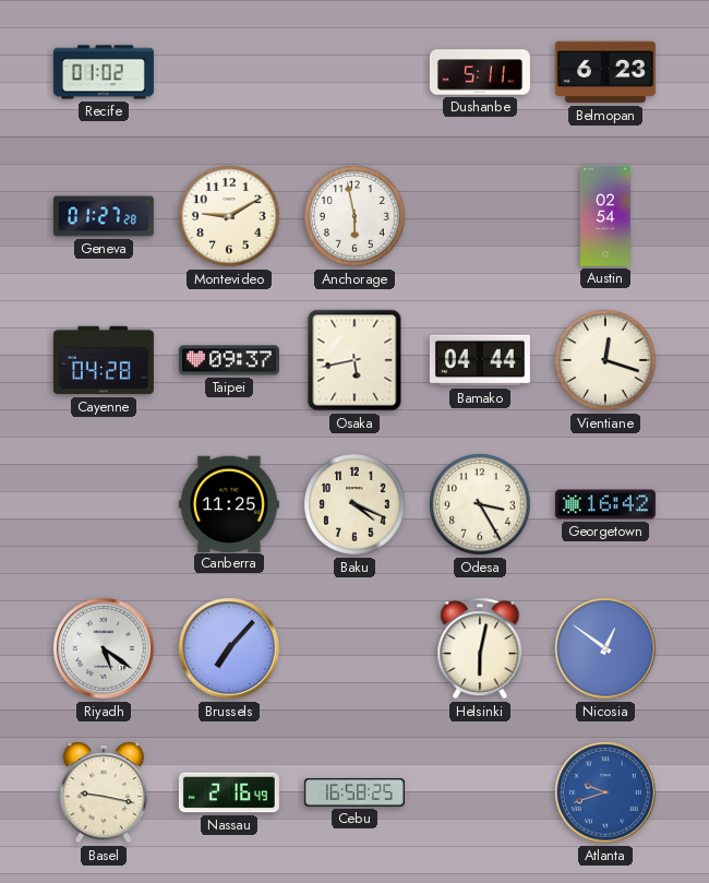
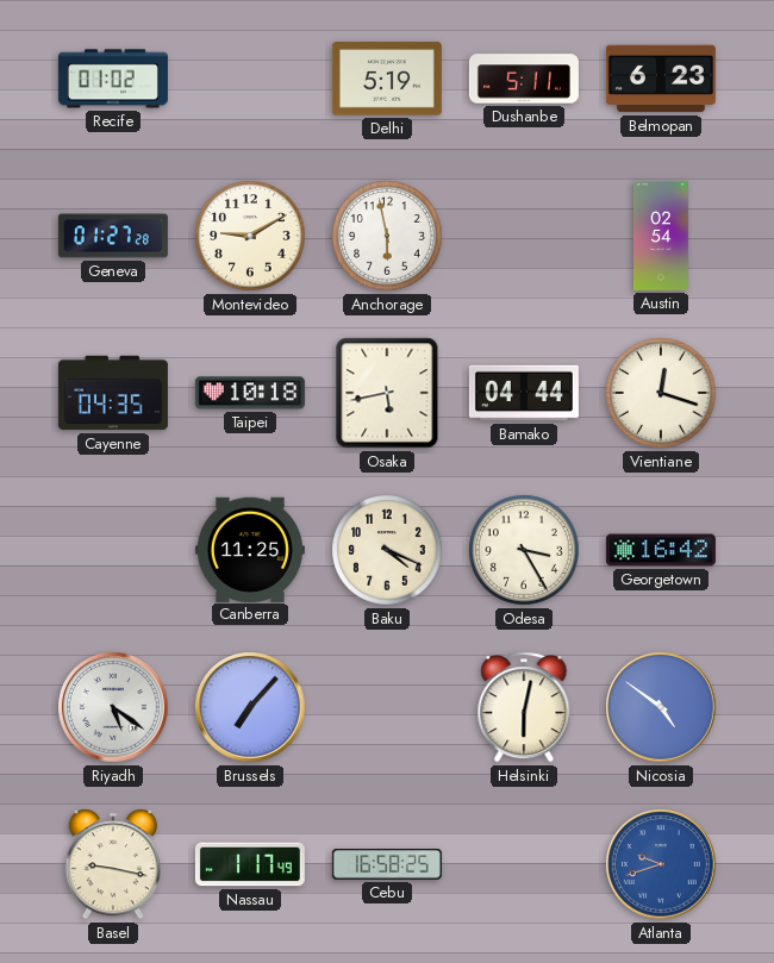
Delhi: none -> 5:19 (387, 79)
Cayenne: 04:28 -> 04:35 (113, 393)
Taipei: 09:37 -> 10:18 (250, 393)
Nicosia: 12:51 -> 4:51 (661, 707)
Nassau: 2:16 -> 1:17 (250, 864)
